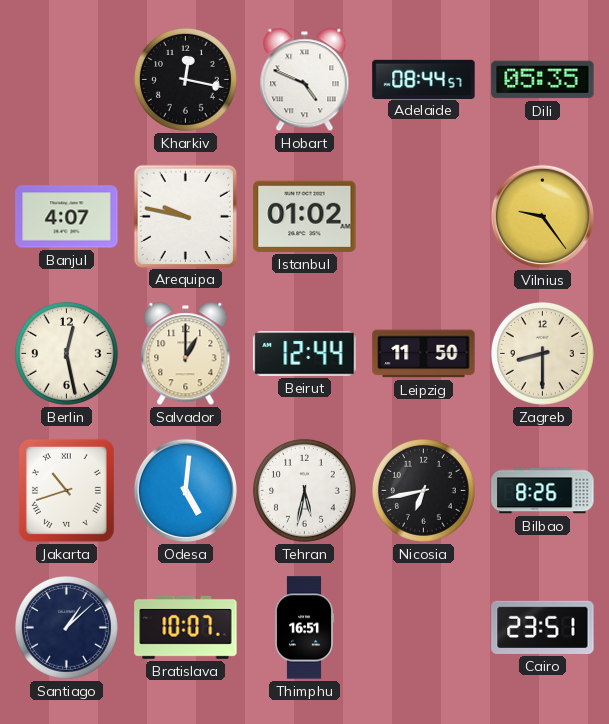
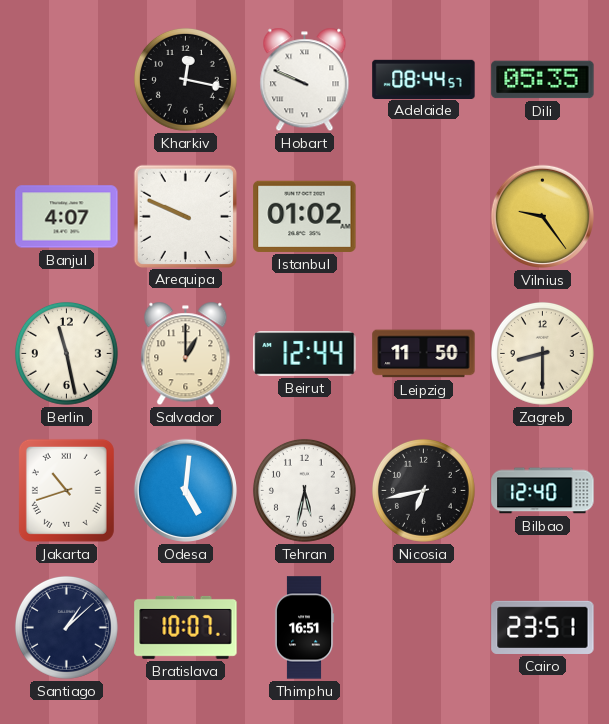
Hobart: 4:49 -> 9:49 (305, 80)
Arequipa: 9:47 -> 9:49 (185, 216)
Berlin: 12:28 -> 11:28 (66, 353)
Bilbao: 8:26 -> 12:40 (543, 491)
